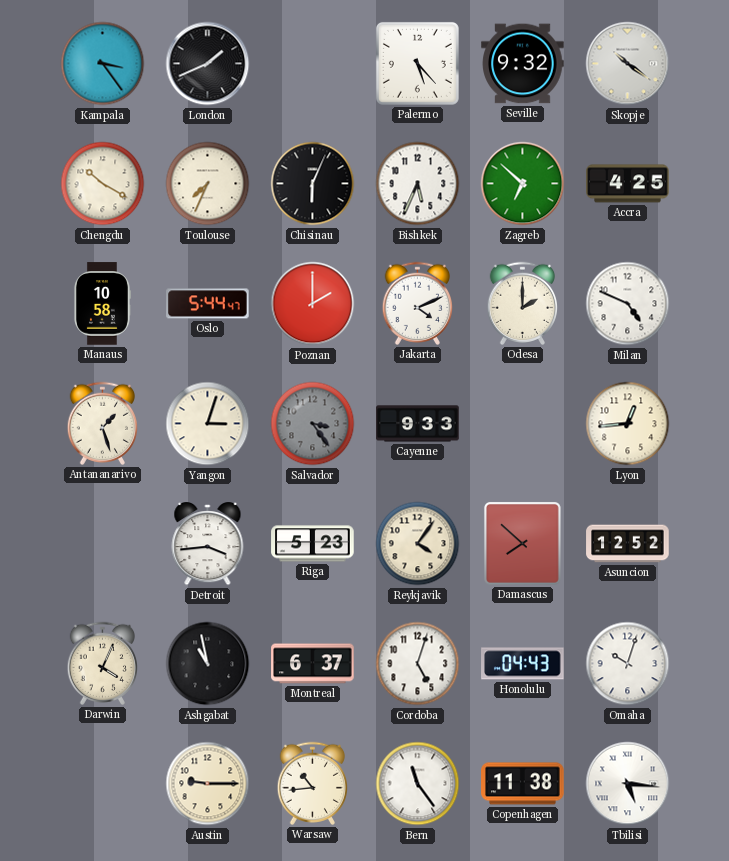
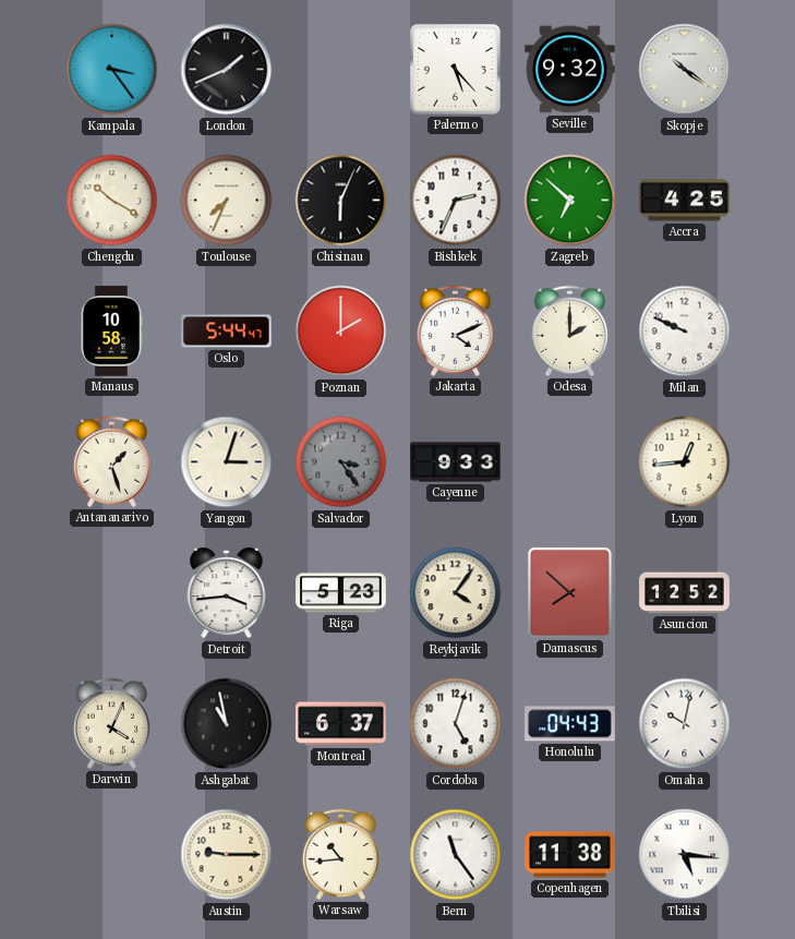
Bishkek: 5:34 -> 2:34 (456, 201)
Milan: 4:49 -> 9:49 (685, 332)
Omaha: 10:03 -> 10:02 (685, 724)
